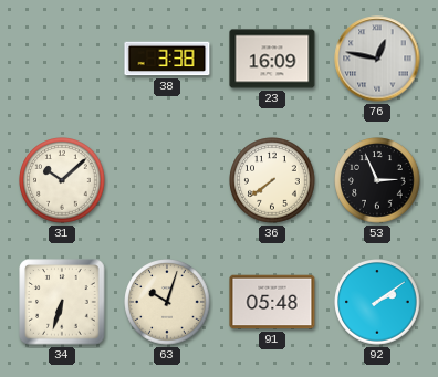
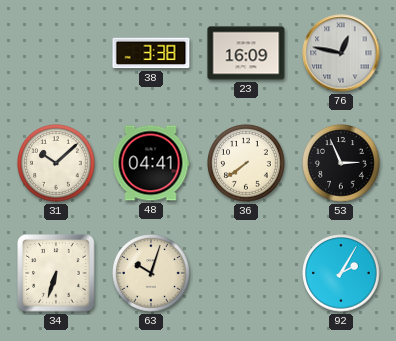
48: none -> 04:41 (151, 163)
91: 05:48 -> none (272, 302)
92: 2:09 -> 2:05 (341, 273)
